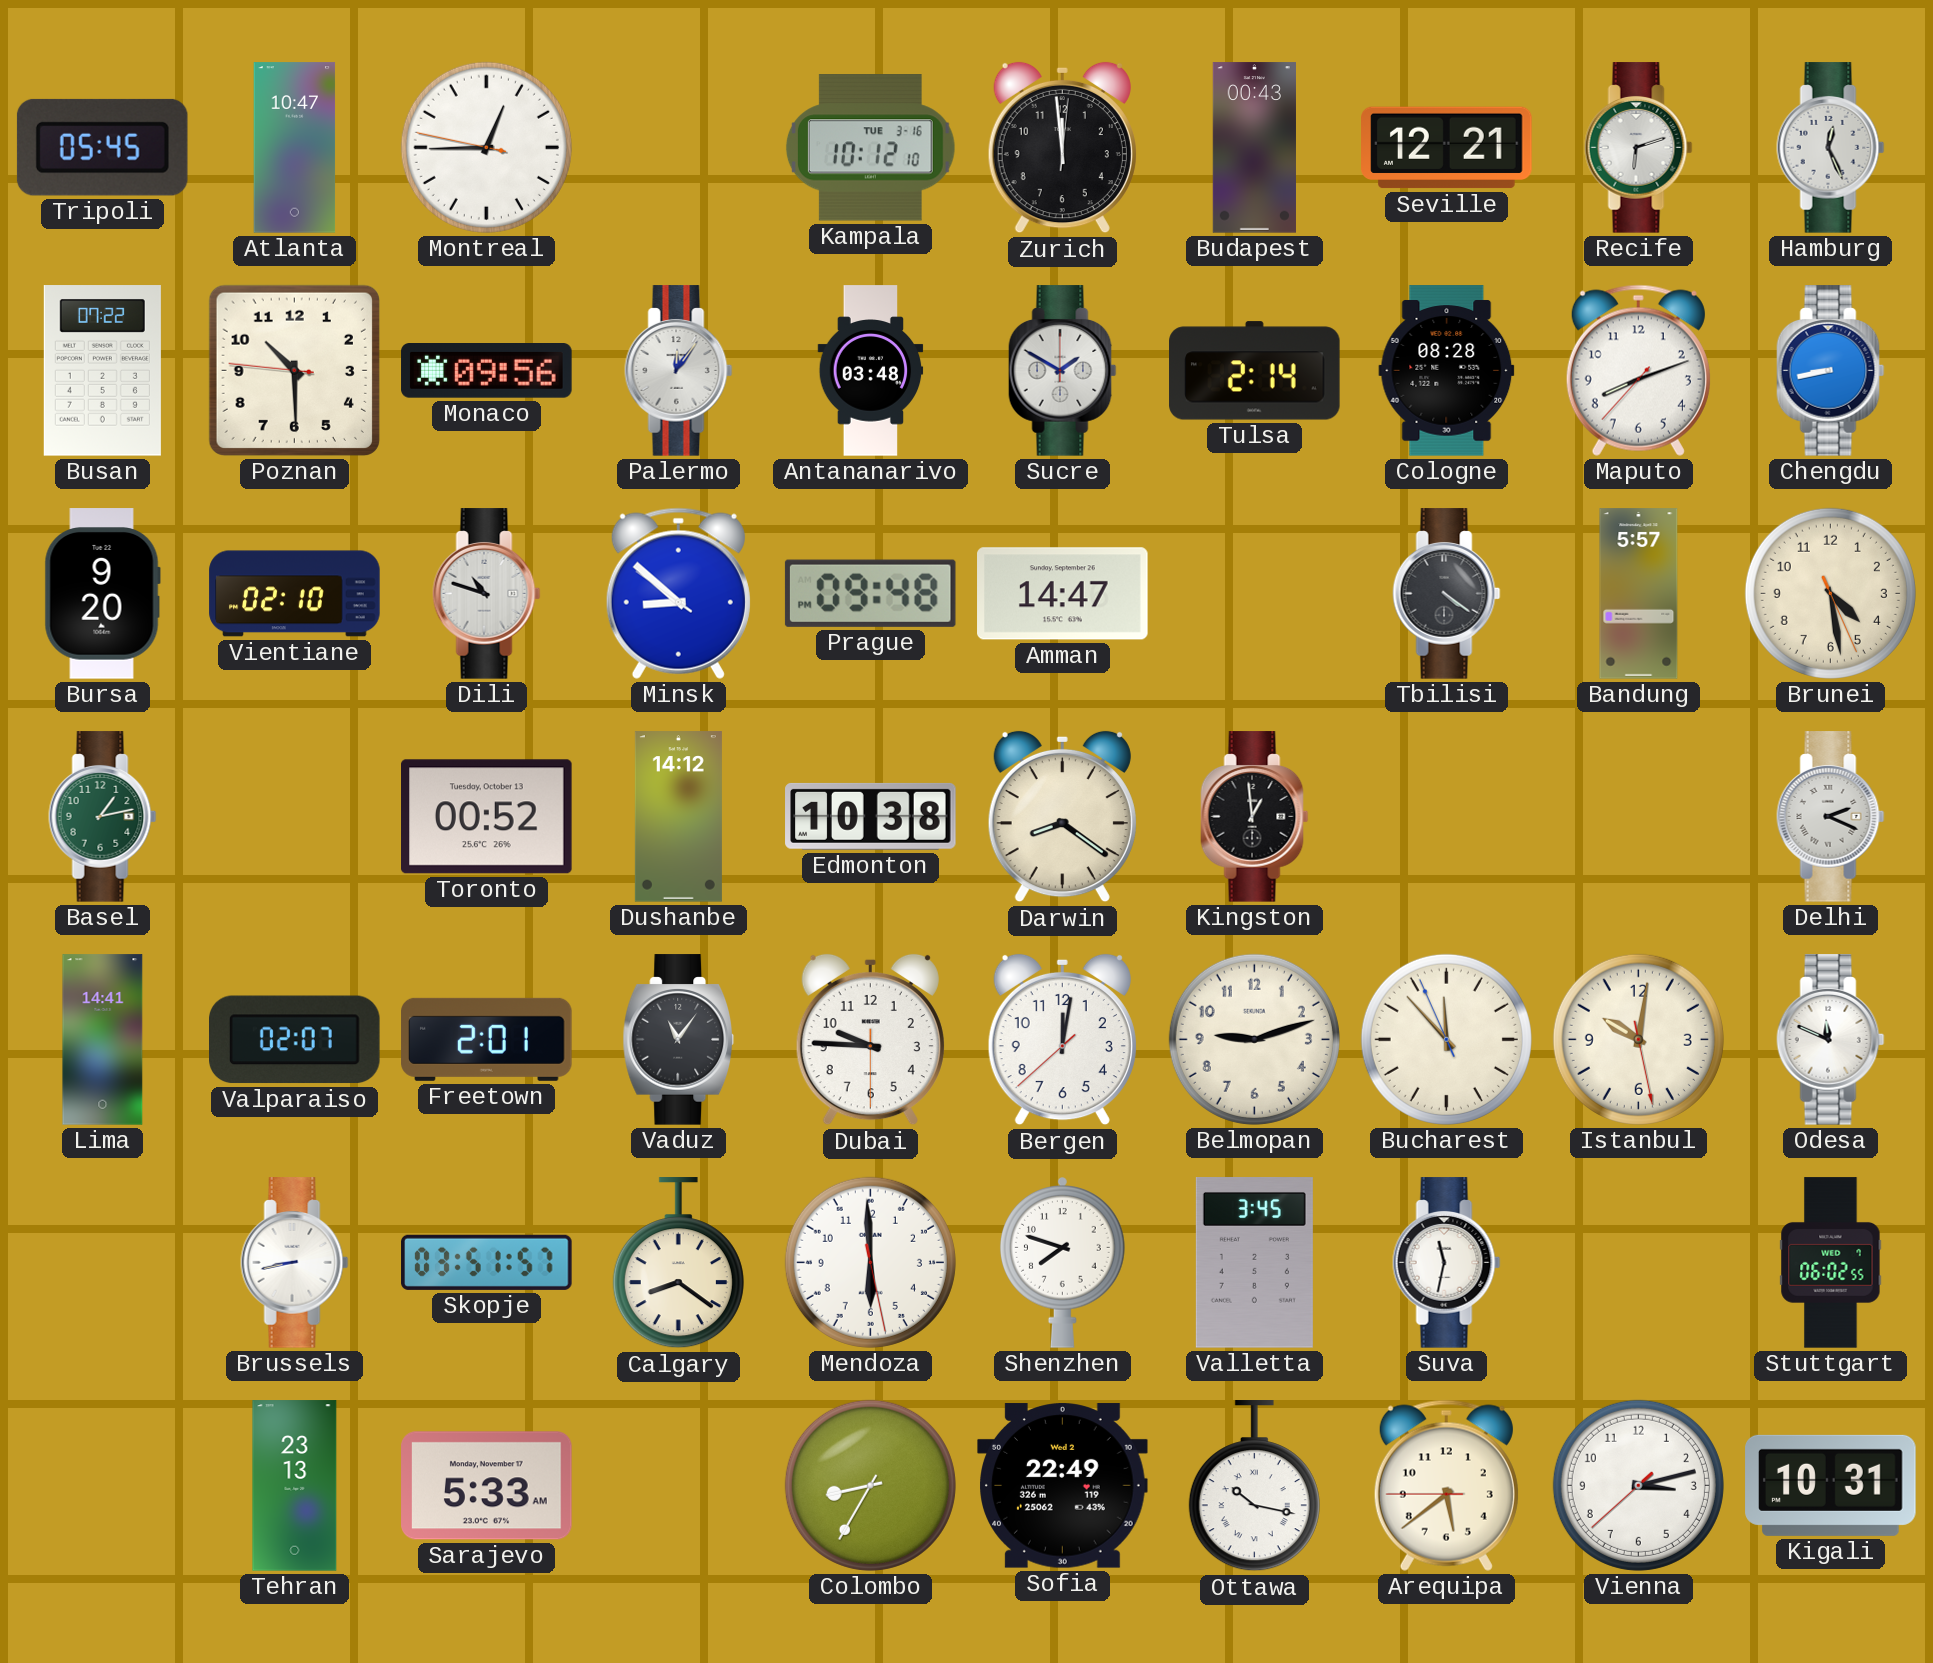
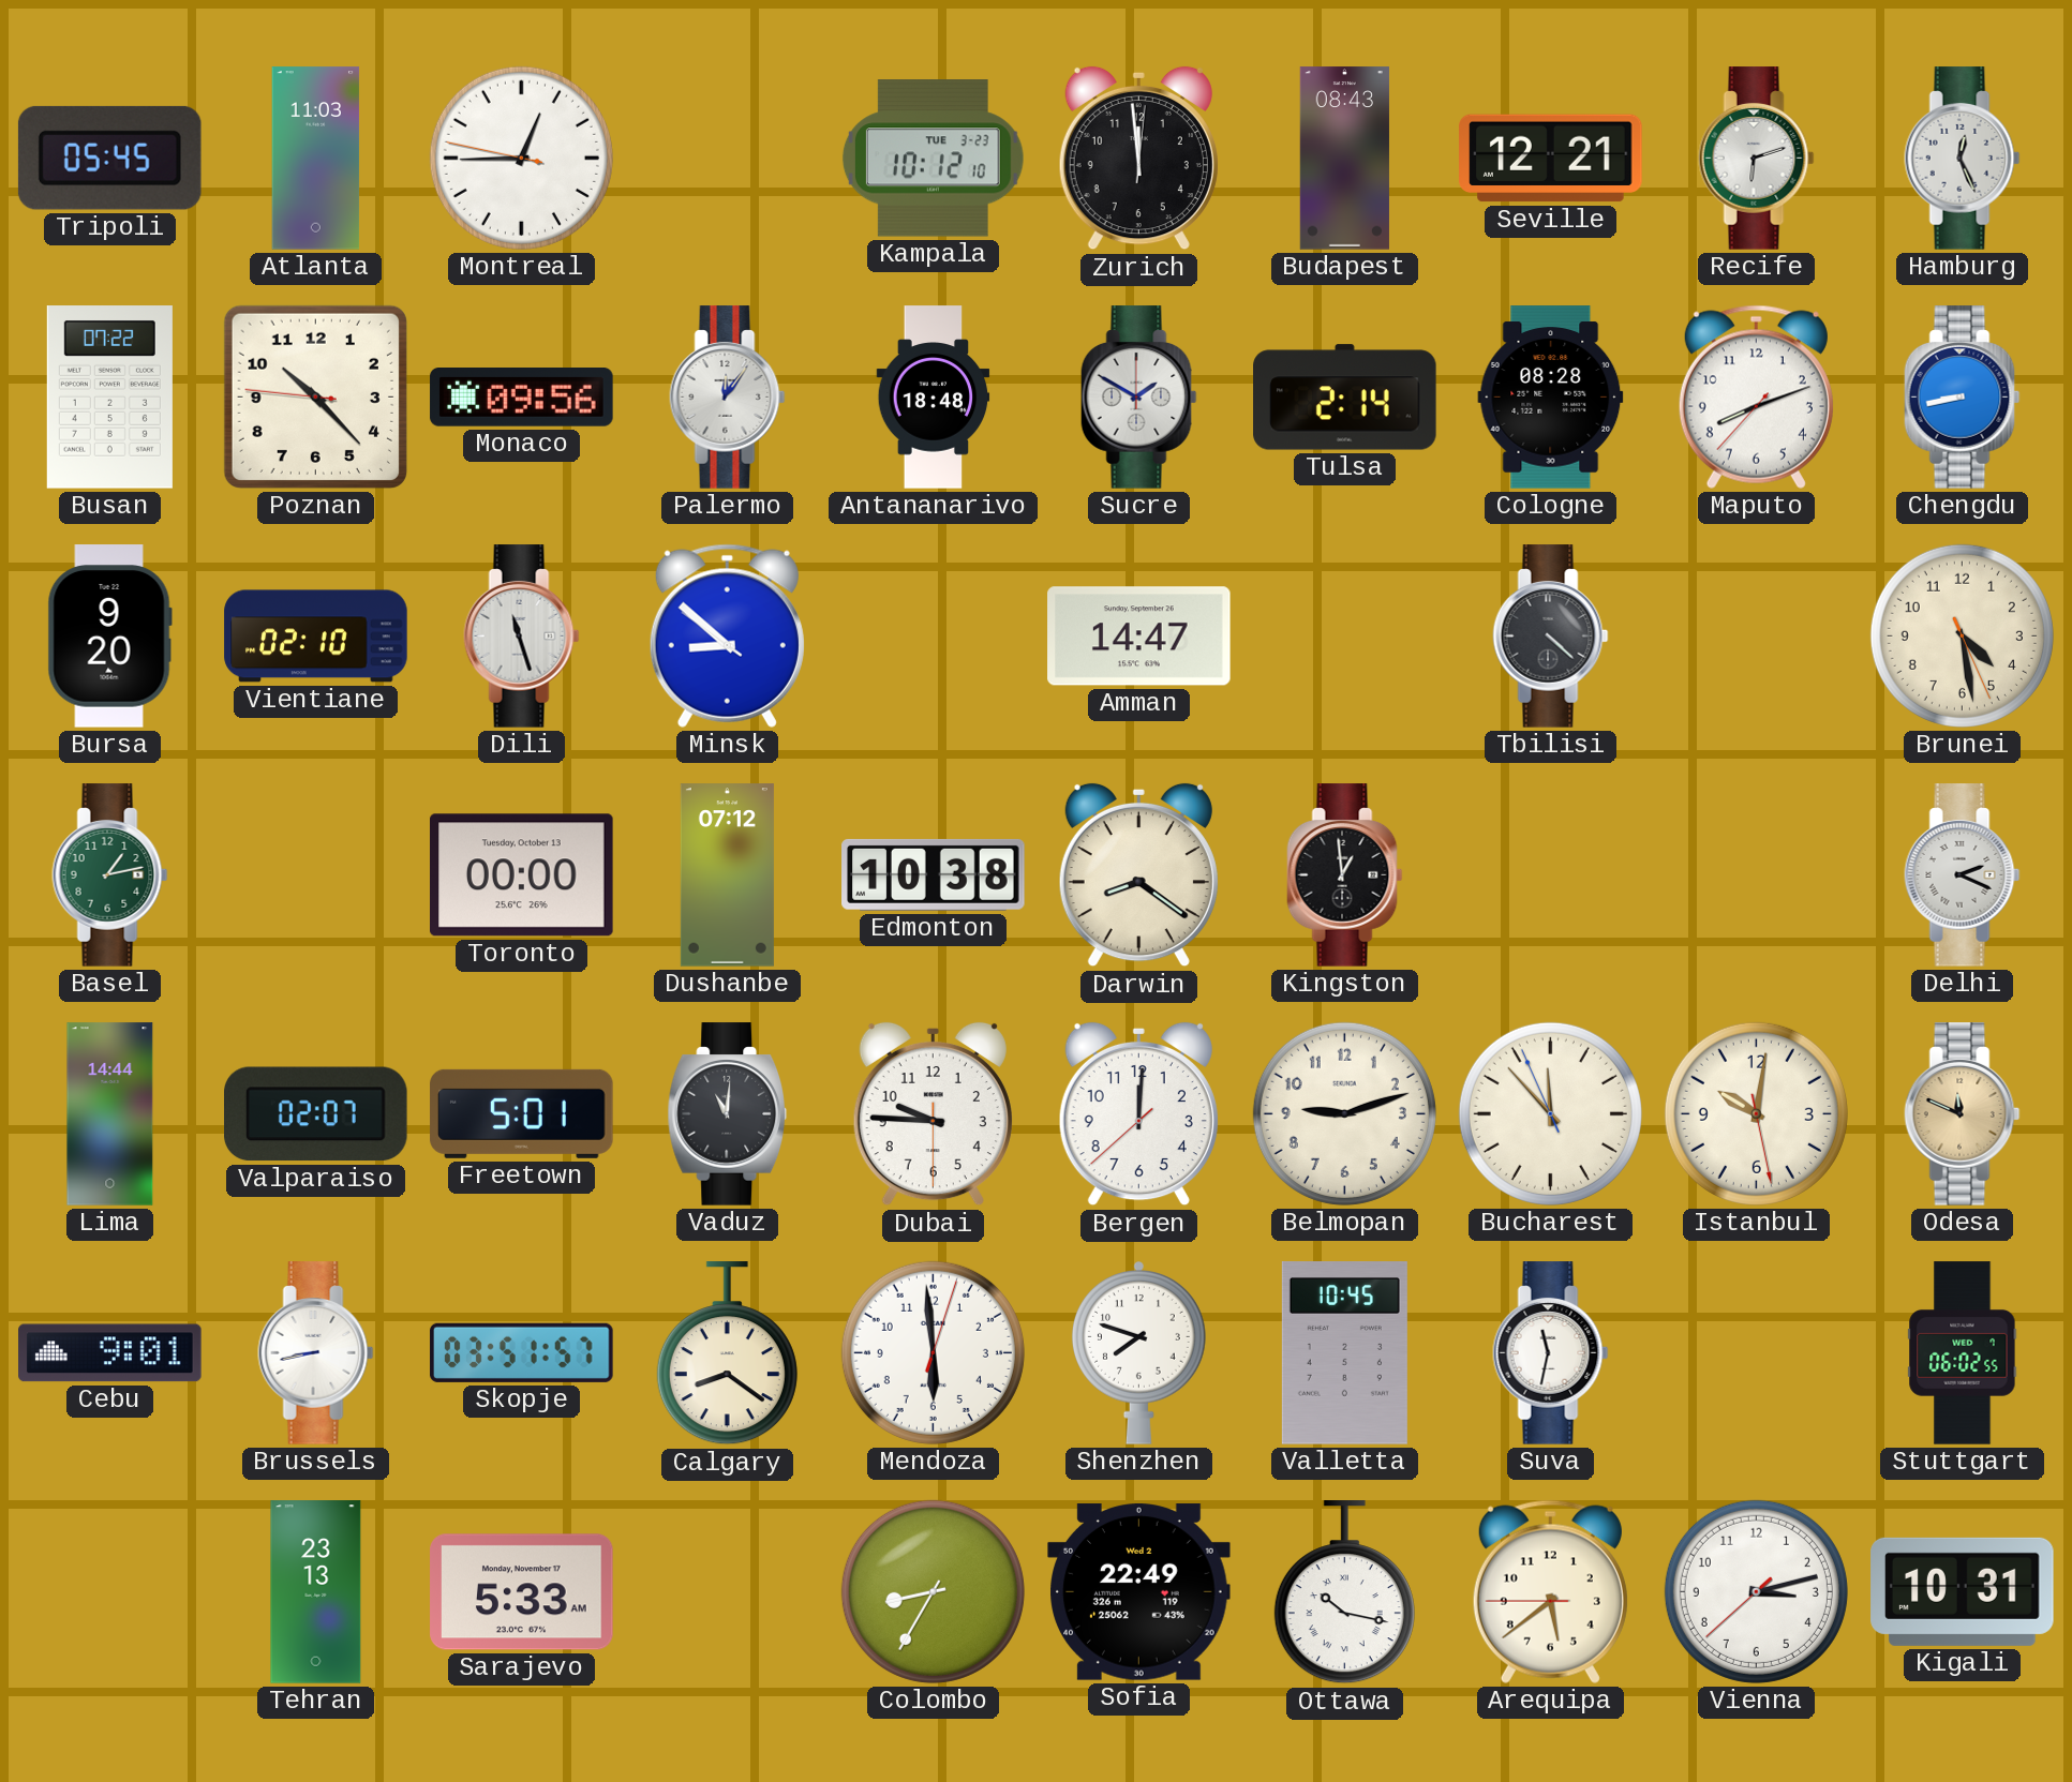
Atlanta: 10:47 -> 11:03 (316, 159)
Kampala date: TUE 3-16 -> TUE 3-23 (933, 159)
Budapest: 00:43 -> 08:43 (1344, 159)
Poznan: 10:29 -> 10:22 (315, 396)
Antananarivo: 03:48 -> 18:48 (934, 398)
Dili: 10:48 -> 11:27 (522, 637)
Prague: 09:48 -> none (870, 593)
Tbilisi: 4:21 -> 4:22 (1551, 637)
Bandung: 5:57 -> none (1639, 594)
Toronto: 00:52 -> 00:00 (522, 875)
Dushanbe: 14:12 -> 07:12 (727, 875)
Lima: 14:41 -> 14:44 (110, 1114)
Freetown: 2:01 -> 5:01 (522, 1113)
Vaduz: 11:06 -> 11:01 (728, 1114)
Bergen: 12:01 -> 12:00 (1138, 1114)
Odesa dial: white -> champagne (1963, 1114)
Cebu: none -> 9:01 (110, 1353)
Mendoza: 5:59:28 -> 5:59:03 (933, 1352)
Valletta: 3:45 -> 10:45 (1344, 1353)
